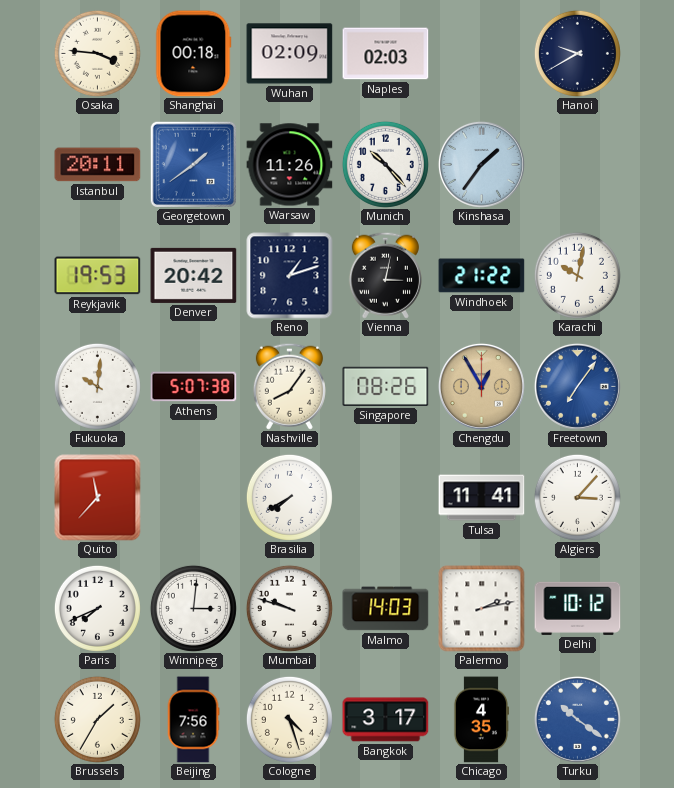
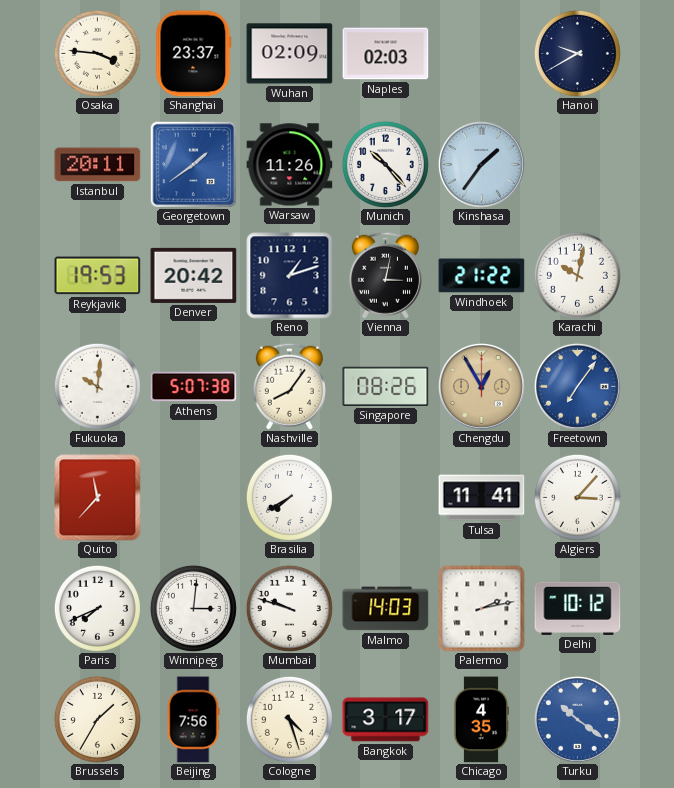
Shanghai: 00:18 -> 23:37 (194, 54)
